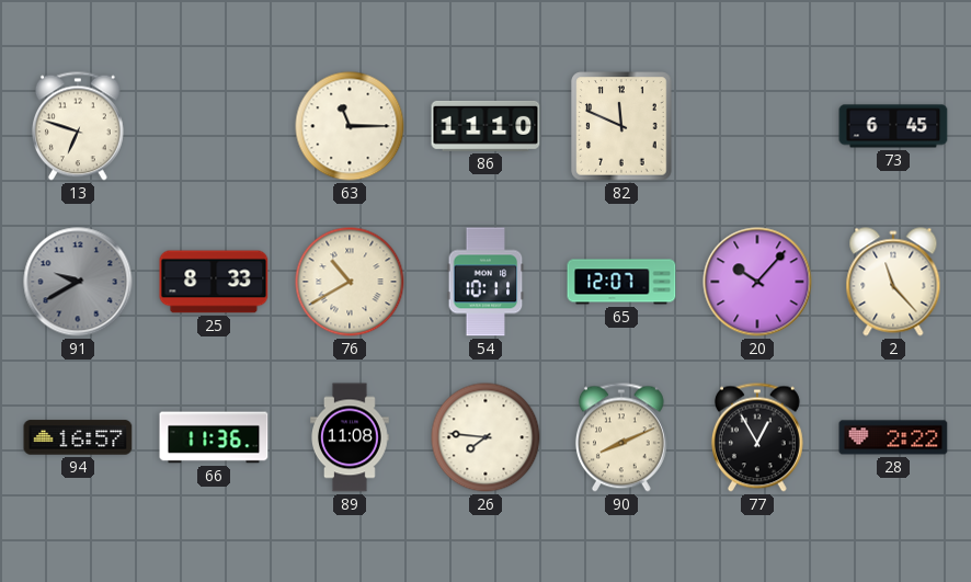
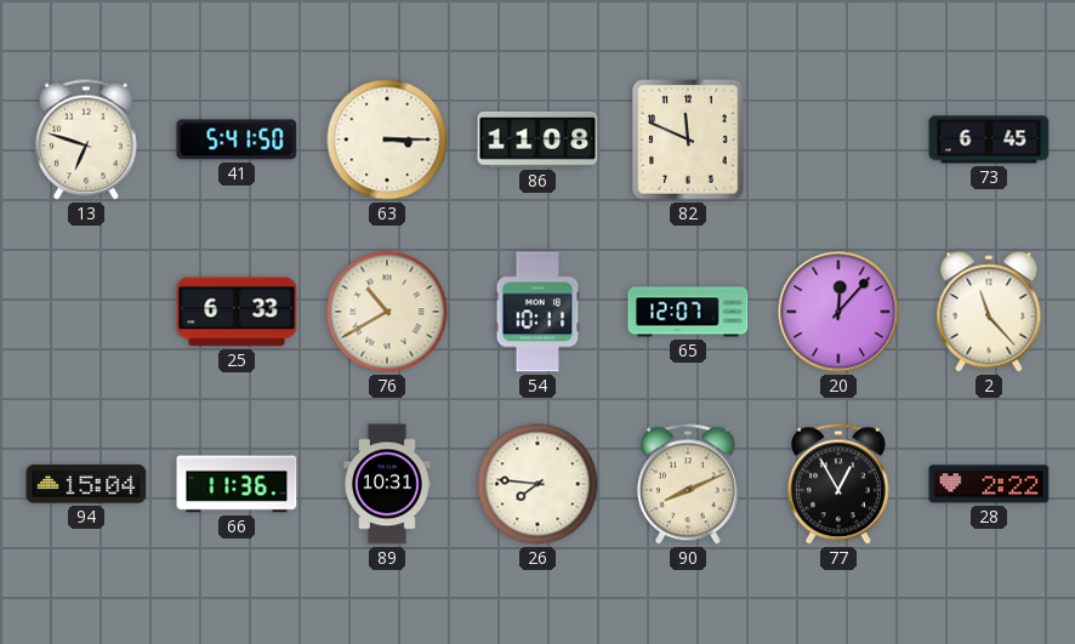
41: none -> 5:41 (237, 139)
63: 11:15 -> 3:15 (387, 139)
86: 11:10 -> 11:08 (537, 139)
91: 9:40 -> none (78, 282)
25: 8:33 -> 6:33 (237, 312)
20: 10:07 -> 12:07 (838, 312)
94: 16:57 -> 15:04 (86, 484)
89: 11:08 -> 10:31 (388, 484)
